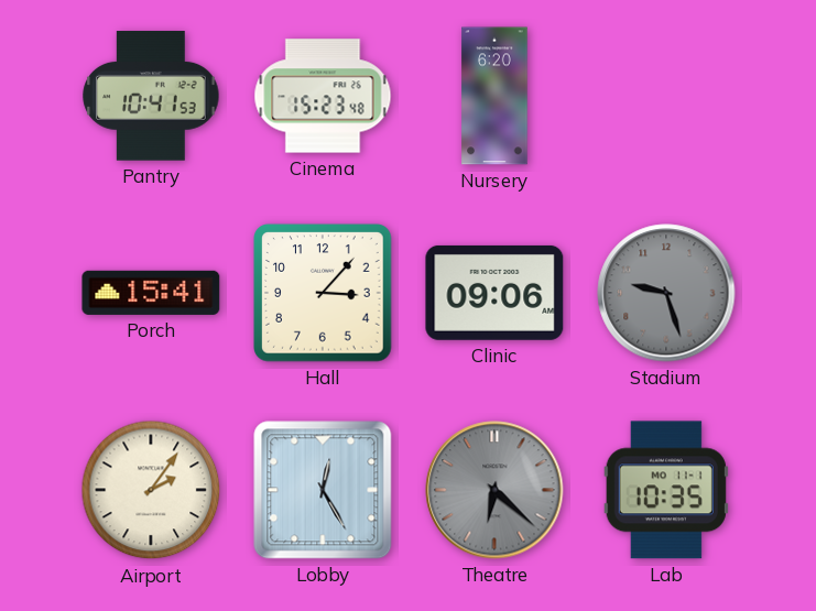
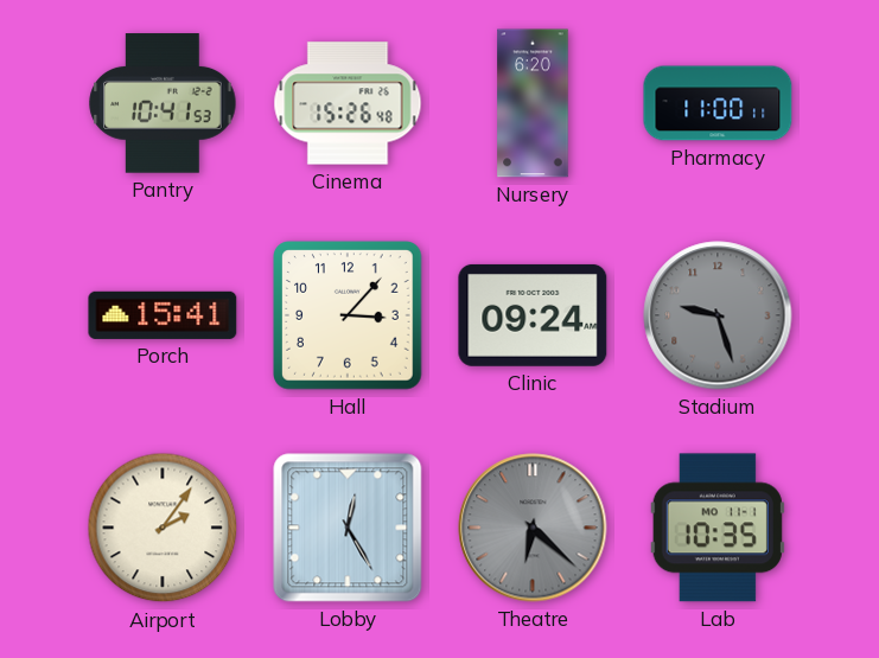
Cinema: 15:23 -> 15:26 (348, 103)
Pharmacy: none -> 11:00 (718, 103)
Clinic: 09:06 -> 09:24 (533, 315)
